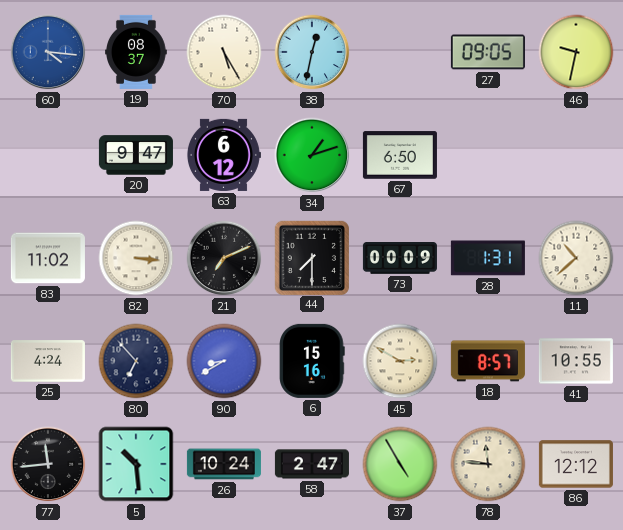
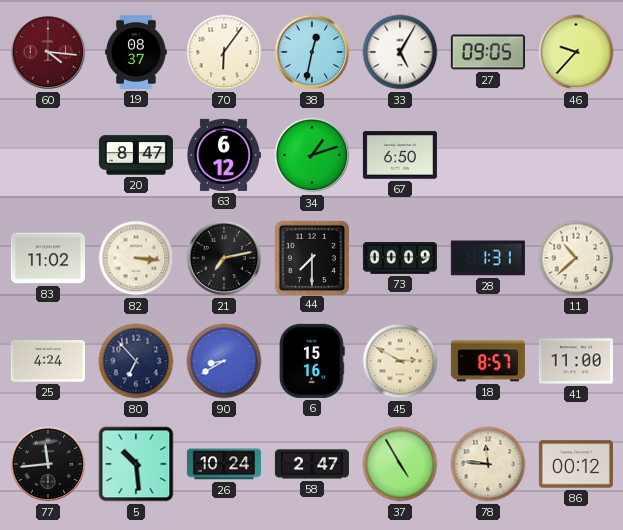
60 dial: blue -> burgundy (48, 52)
70: 5:25 -> 6:06 (224, 52)
33: none -> 5:05 (400, 52)
46: 9:32 -> 9:37 (576, 52)
20: 9:47 -> 8:47 (136, 155)
21: 7:11 -> 7:13 (224, 258)
41: 10:55 -> 11:00 (576, 361)
86: 12:12 -> 00:12 (576, 464)
